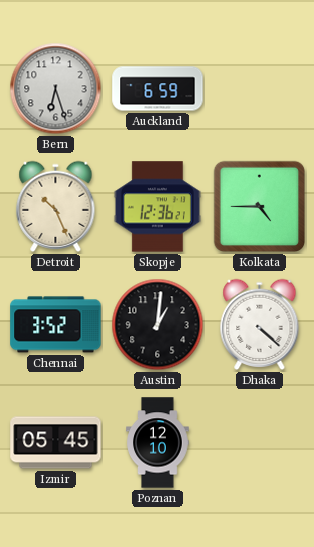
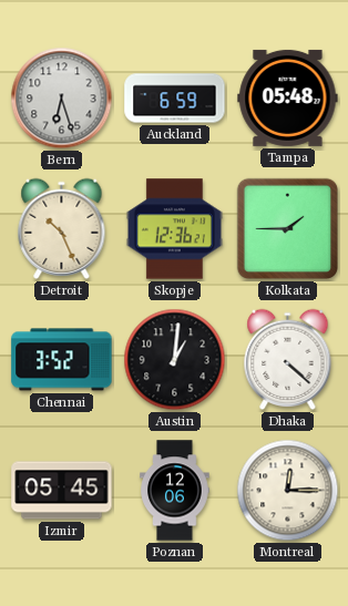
Tampa: none -> 05:48 (288, 97)
Kolkata: 4:45 -> 1:45 (288, 229)
Poznan: 12:10 -> 12:06 (175, 491)
Montreal: none -> 12:15 (288, 491)
